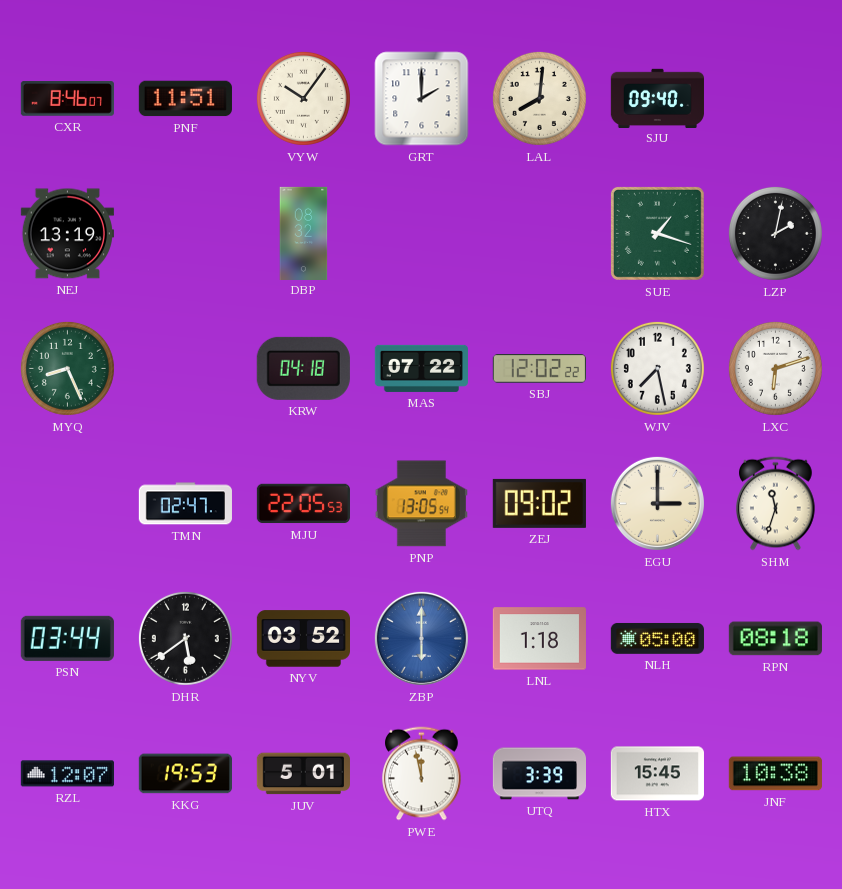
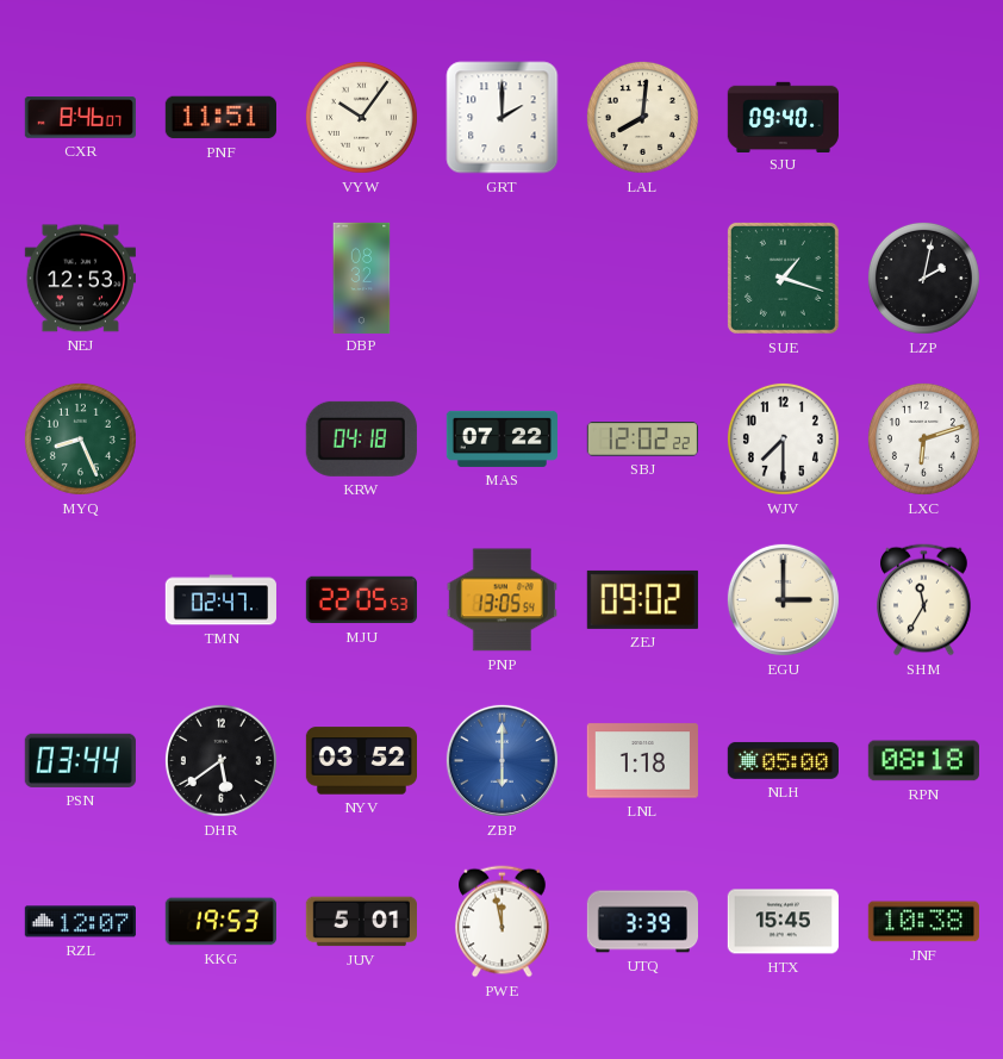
NEJ: 13:19 -> 12:53 (80, 279)
WJV: 7:28 -> 7:30 (783, 438)
SHM: 11:33 -> 11:35 (924, 600)
